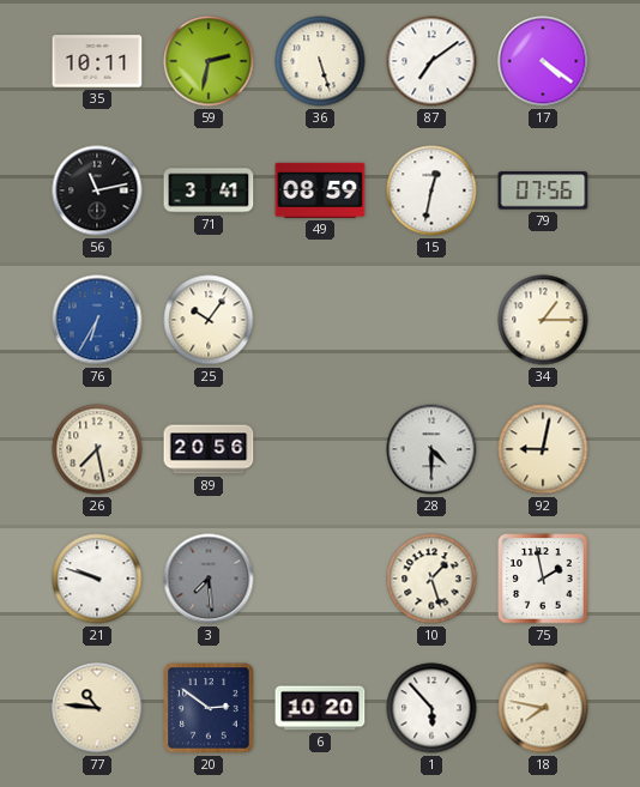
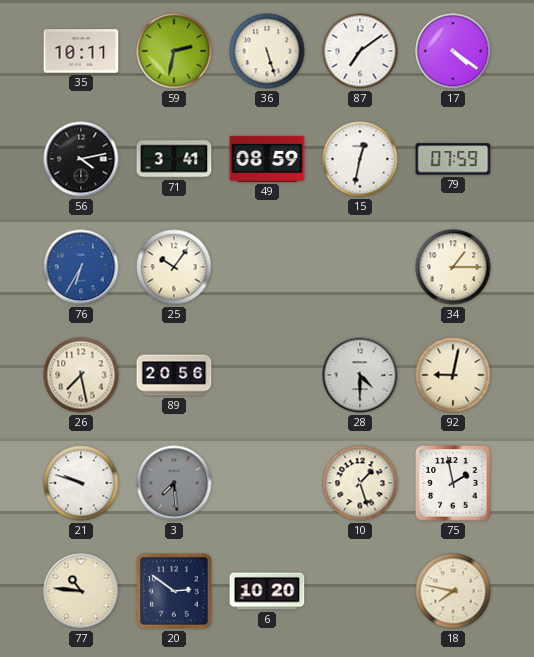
56: 11:13 -> 4:13 (81, 159)
79: 07:56 -> 07:59 (453, 159)
1: 5:53 -> none (431, 708)
